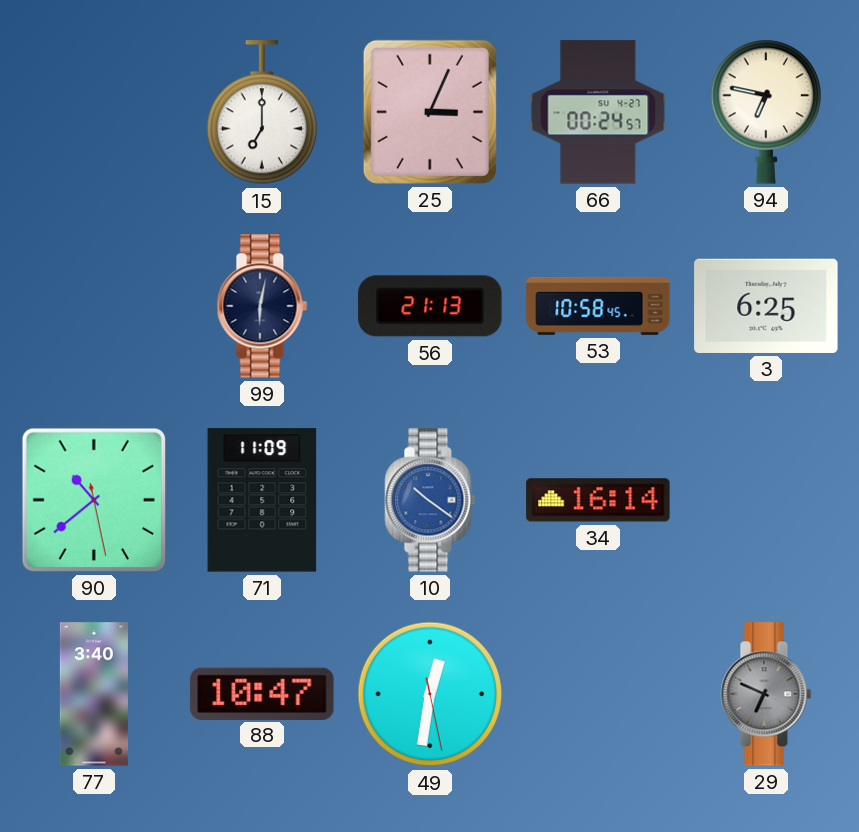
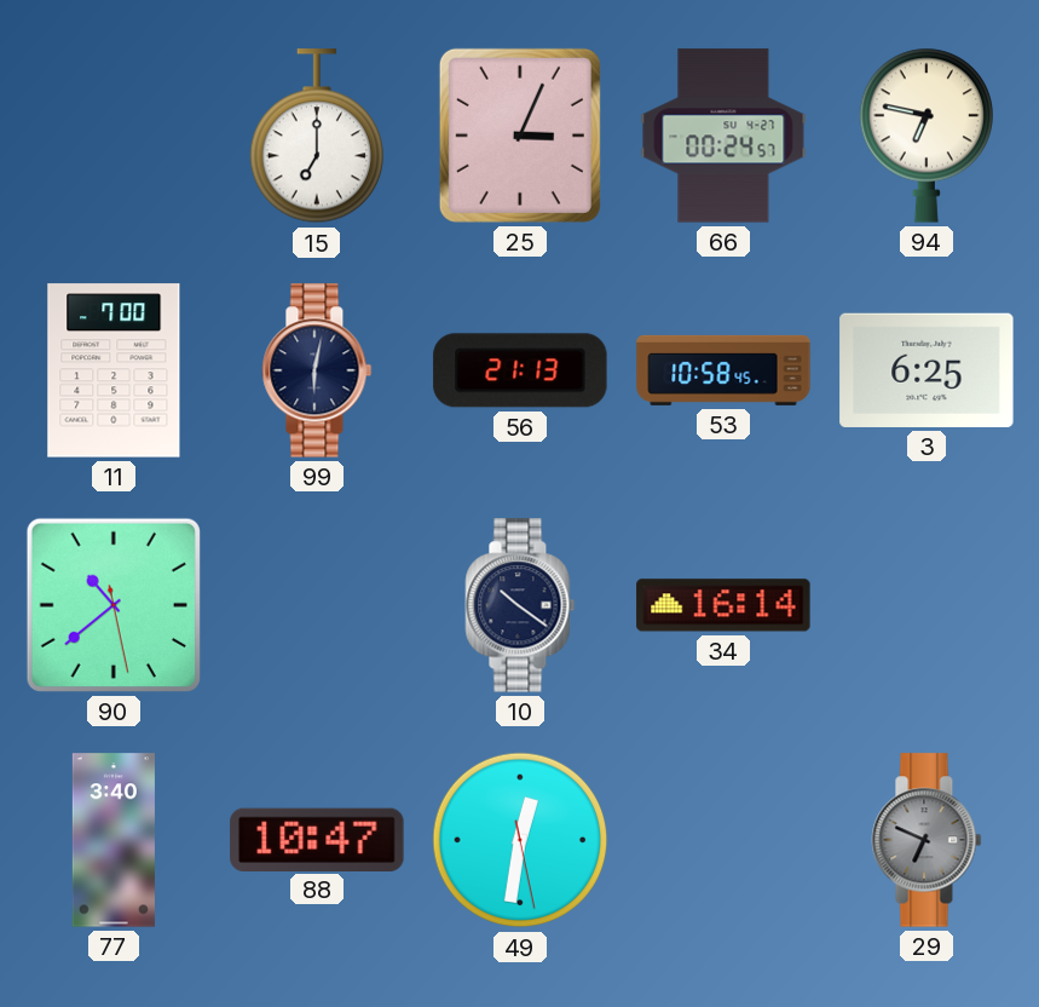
11: none -> 7:00 (114, 370)
71: 11:09 -> none (262, 500)
10 dial: blue -> navy (520, 605)
